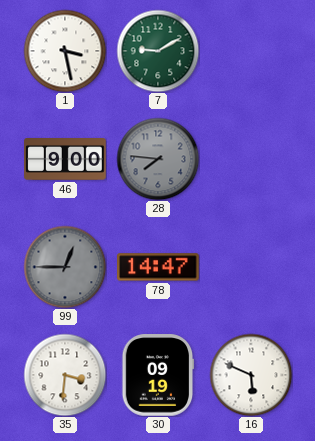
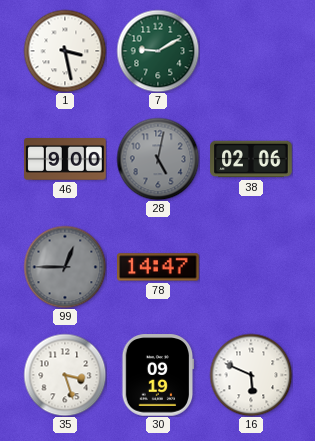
28: 7:46 -> 5:02 (158, 159)
38: none -> 02:06 (251, 159)
35: 3:31 -> 3:27 (65, 375)
